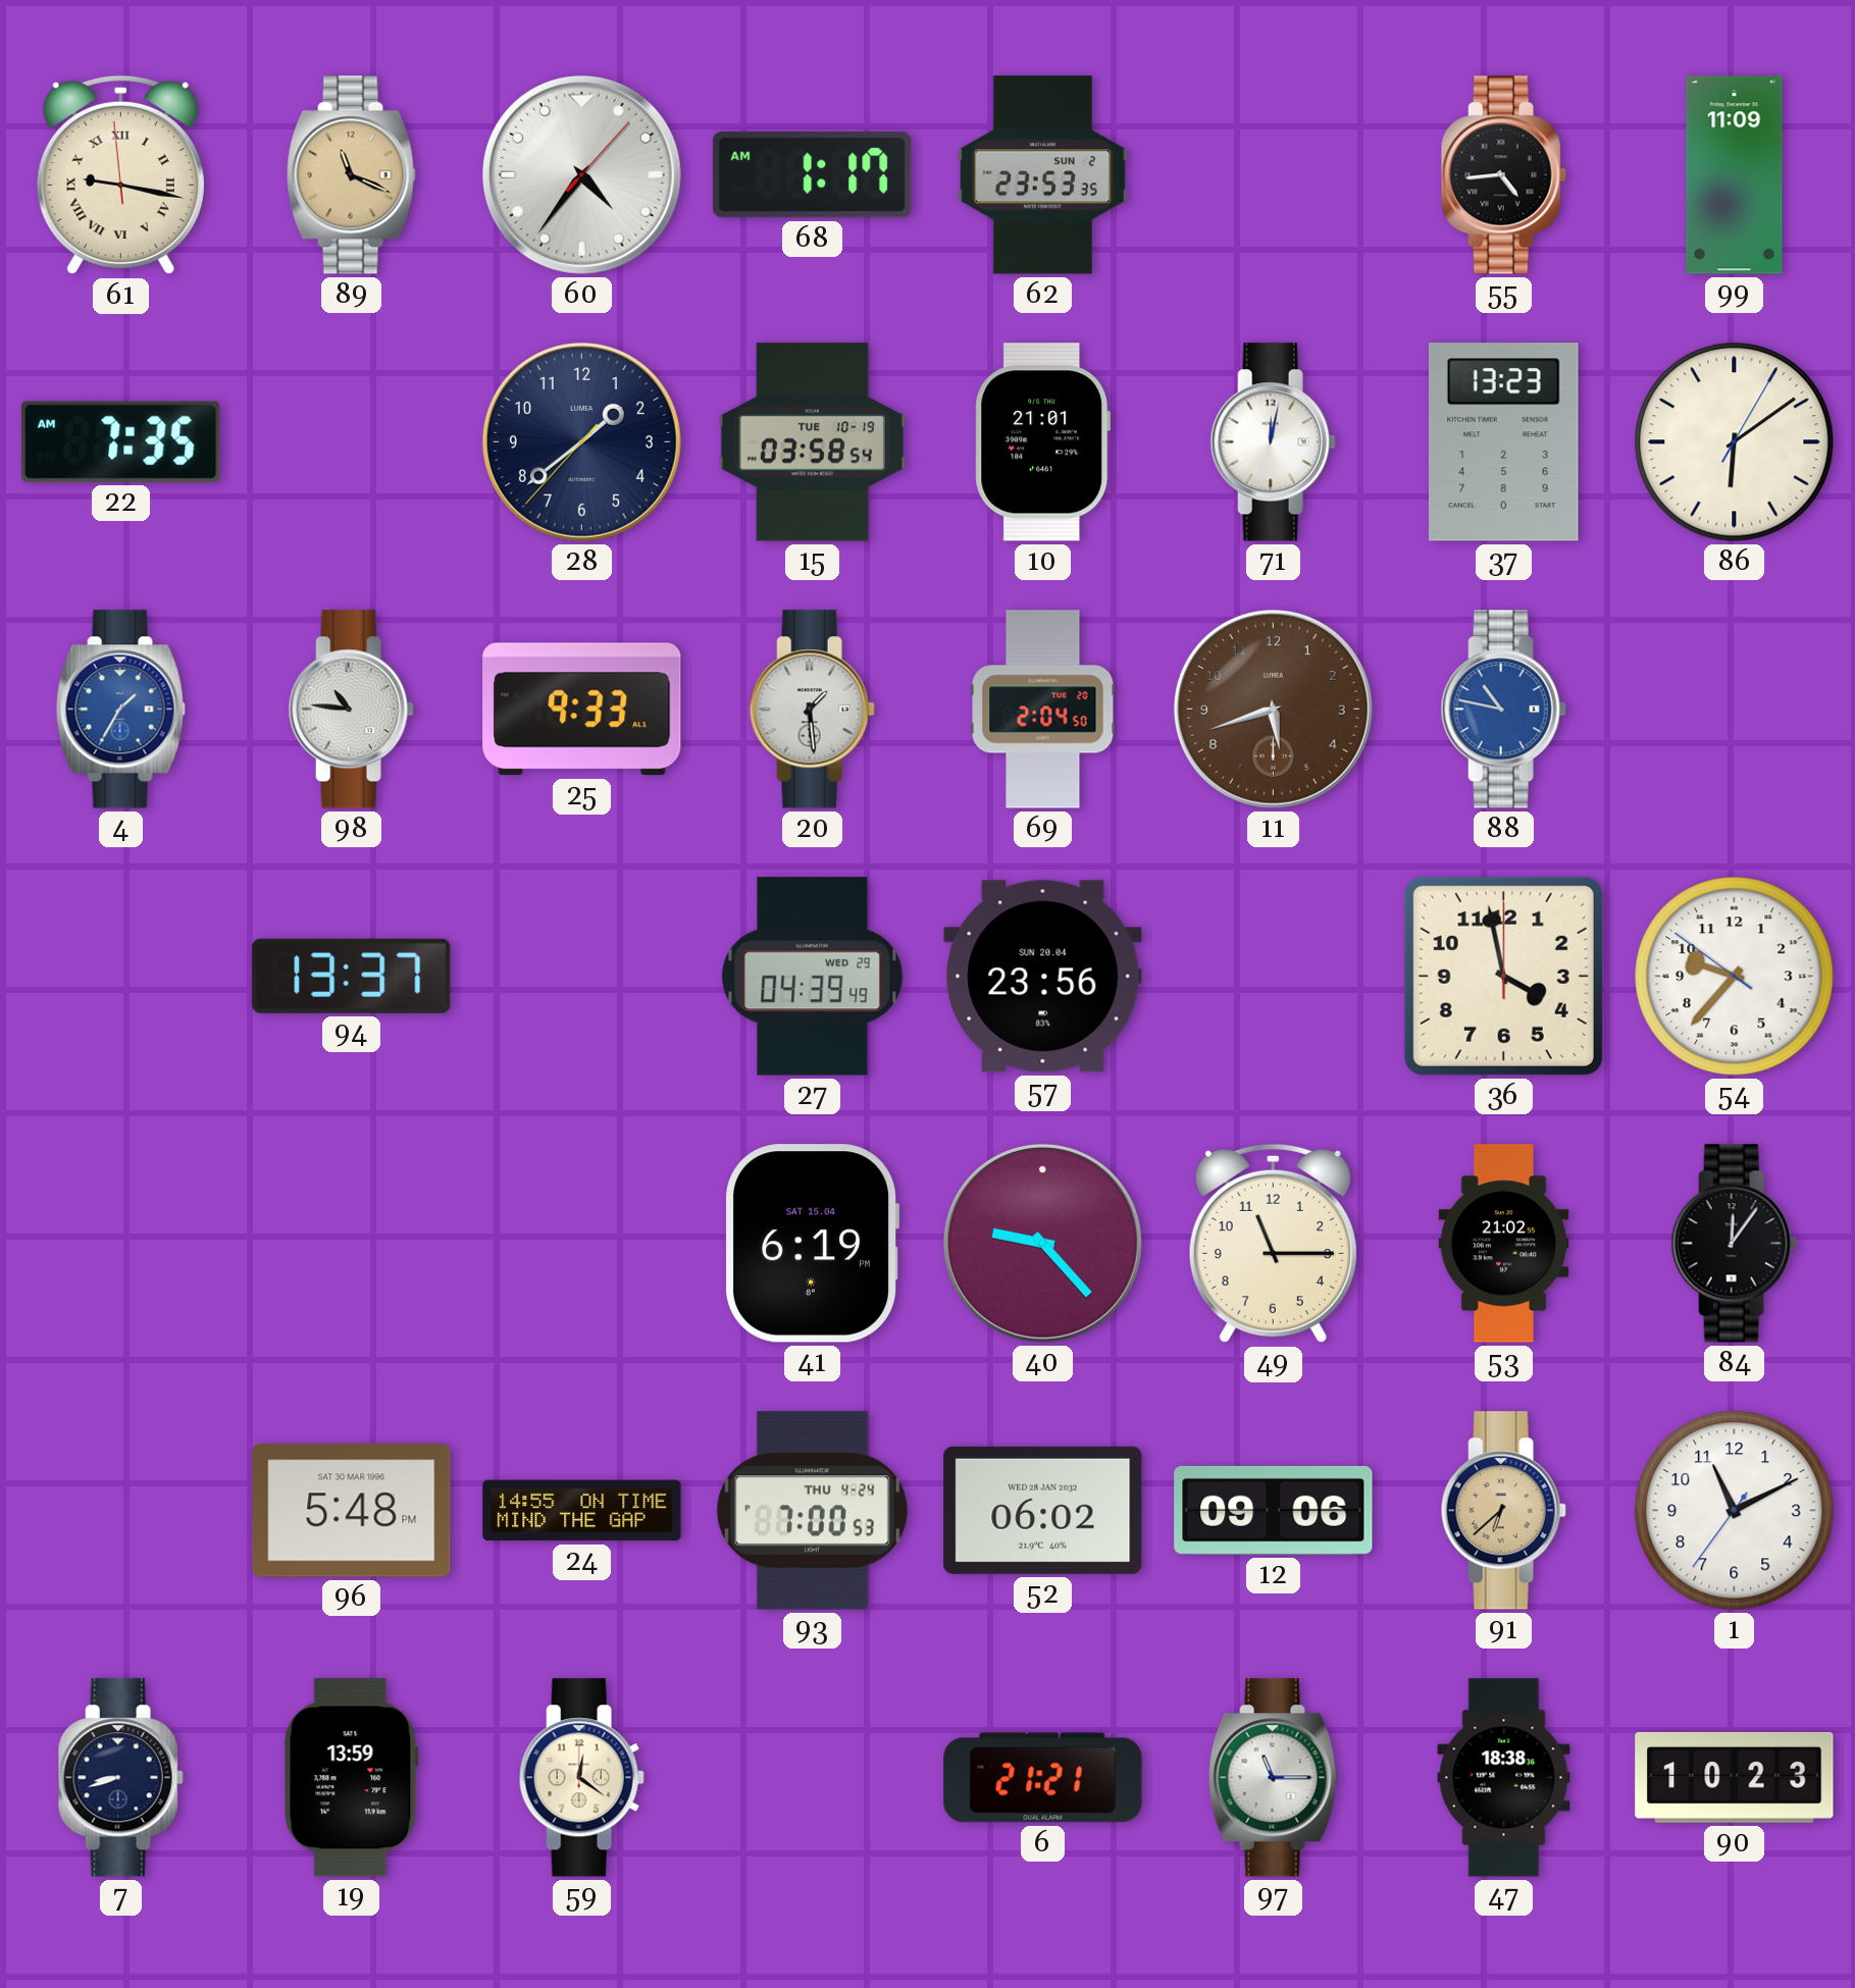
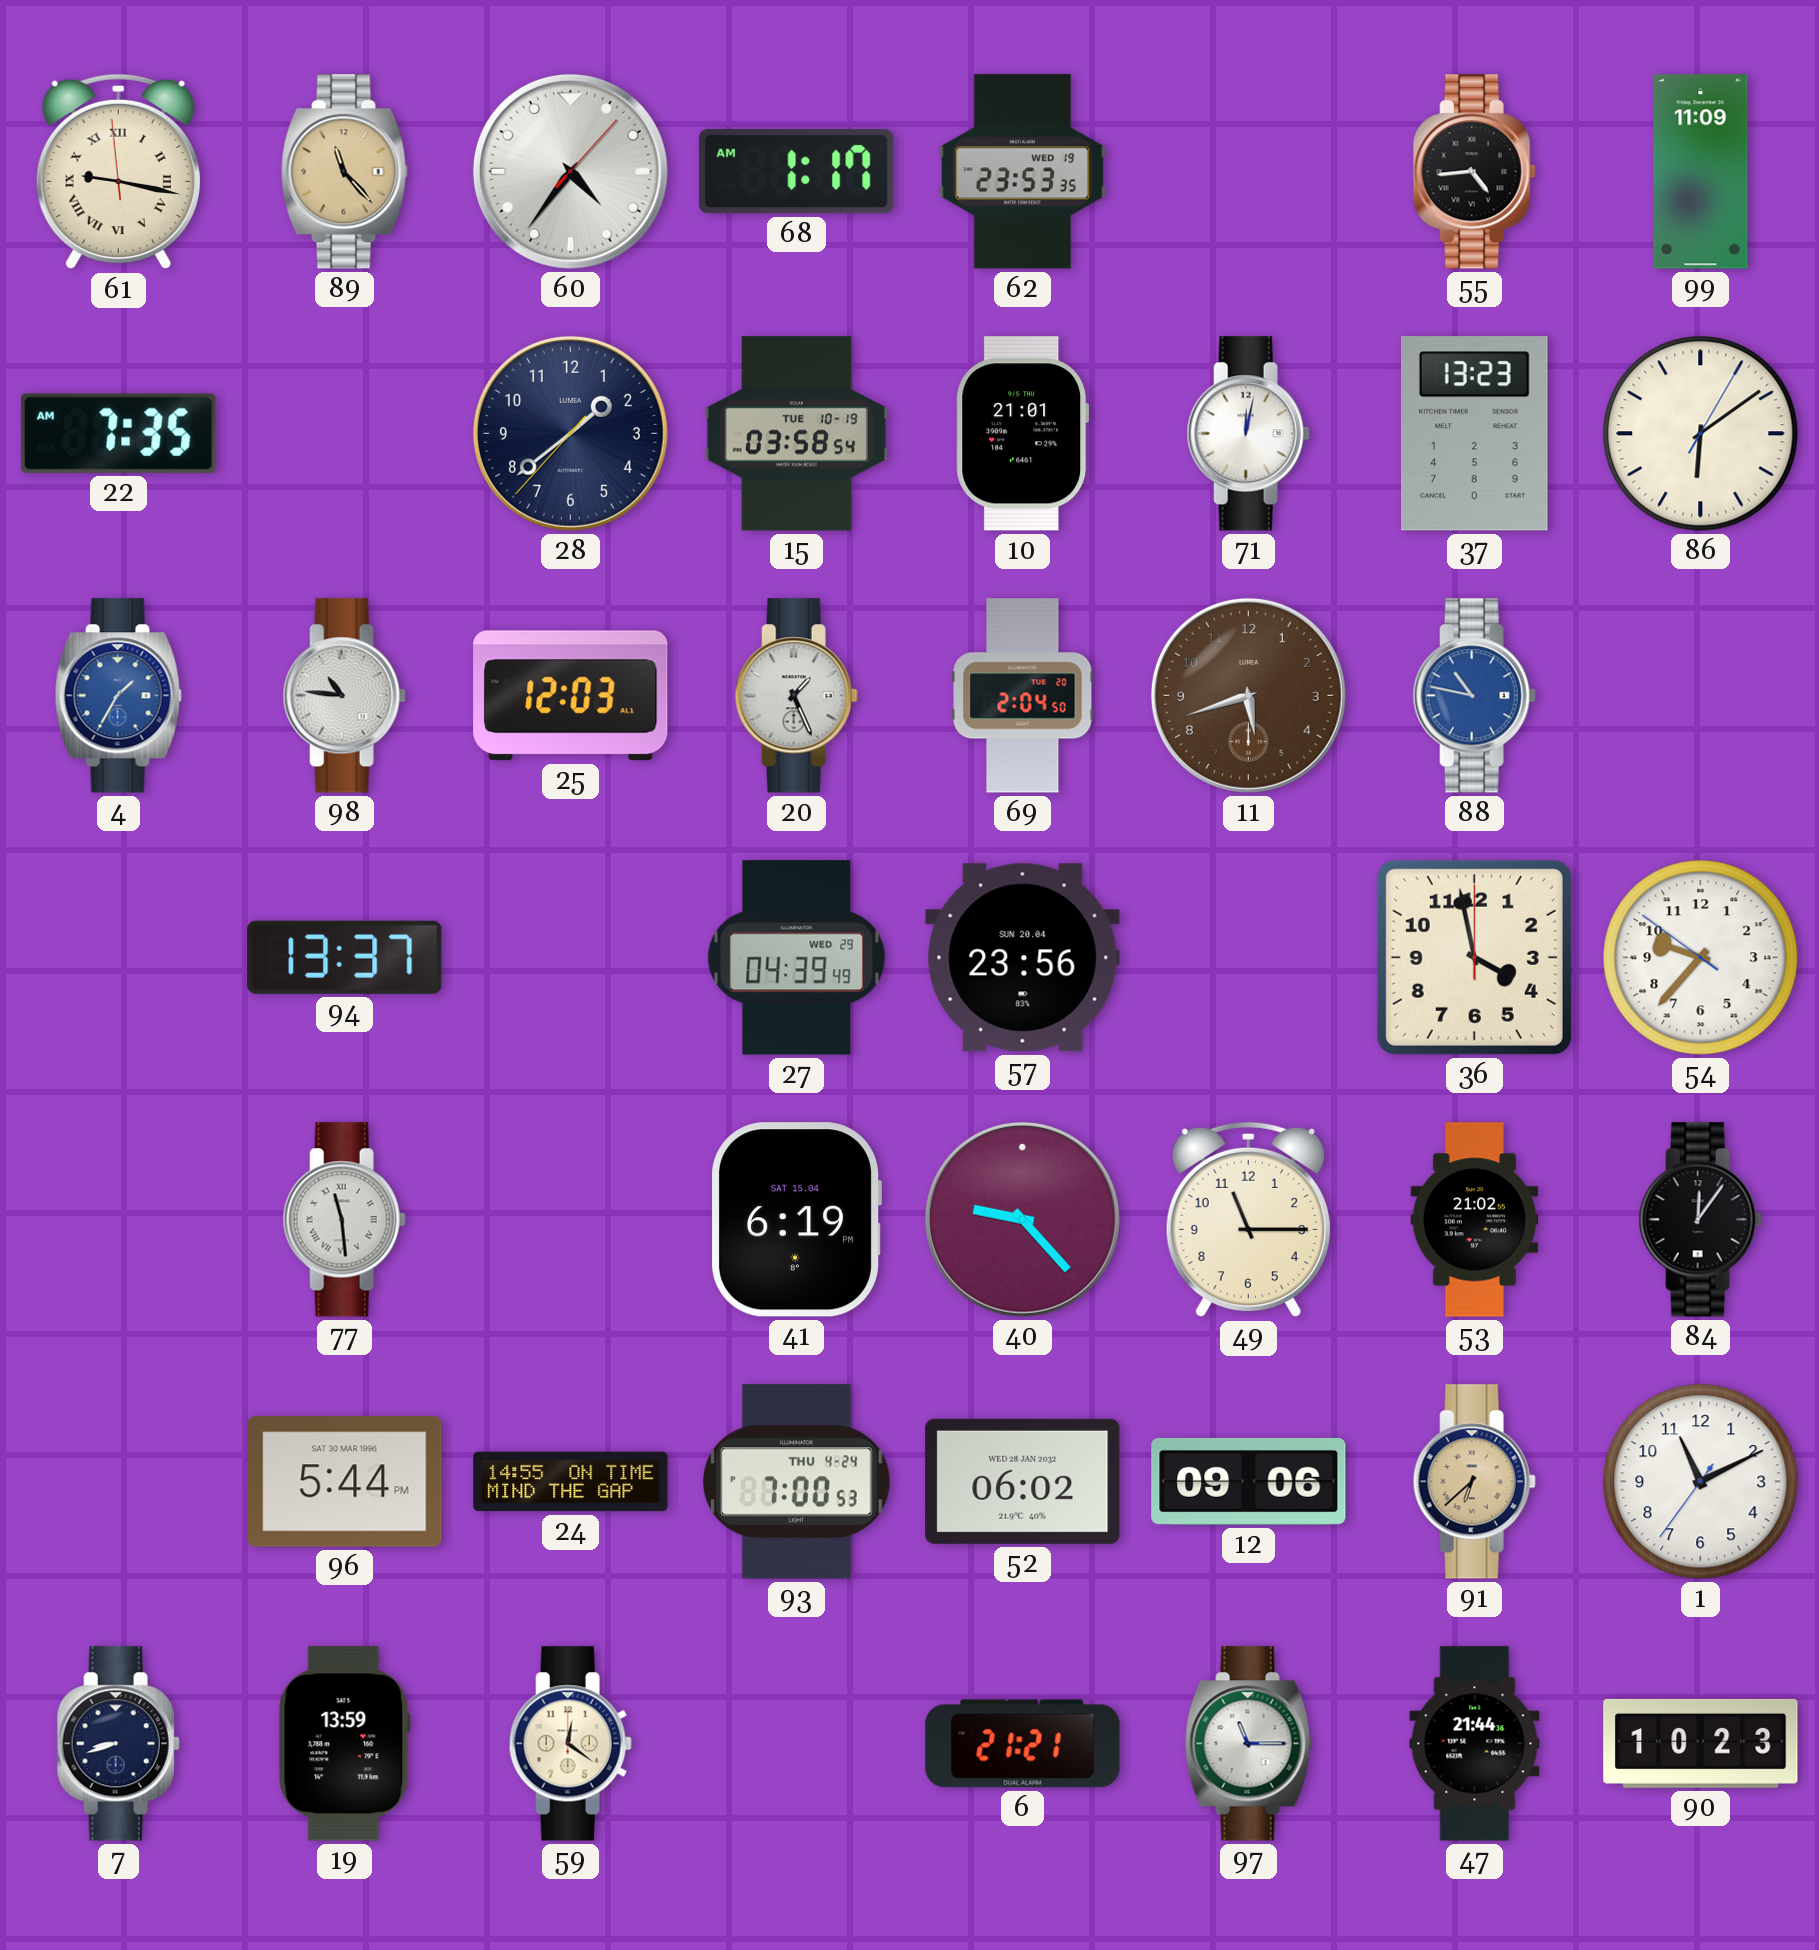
89: 11:19 -> 11:23 (344, 172)
62 date: SUN 2 -> WED 19 (1022, 172)
25: 9:33 -> 12:03 (571, 696)
20: 1:29 -> 1:26 (796, 696)
77: none -> 11:29 (344, 1220)
96: 5:48 -> 5:44 (345, 1482)
47: 18:38 -> 21:44 (1475, 1744)
